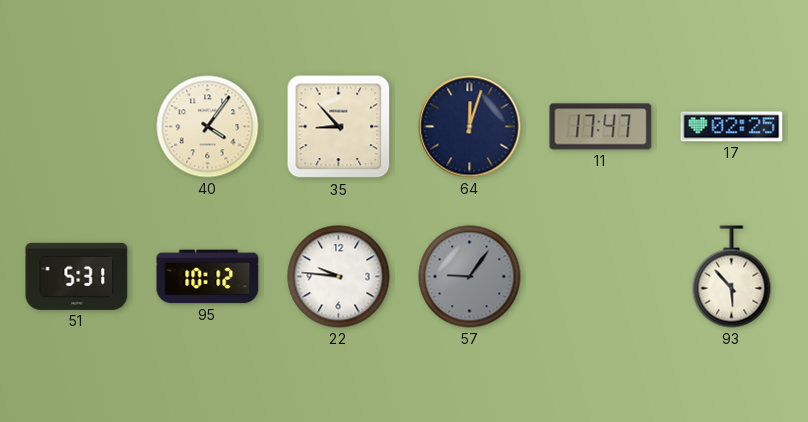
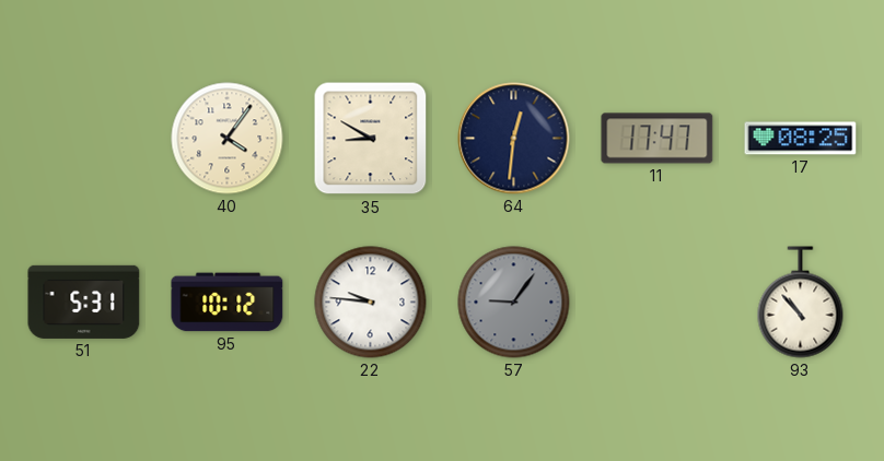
35: 8:53 -> 8:50 (371, 139)
64: 12:03 -> 12:31 (514, 139)
17: 02:25 -> 08:25 (801, 139)
93: 5:53 -> 10:53 (801, 303)
